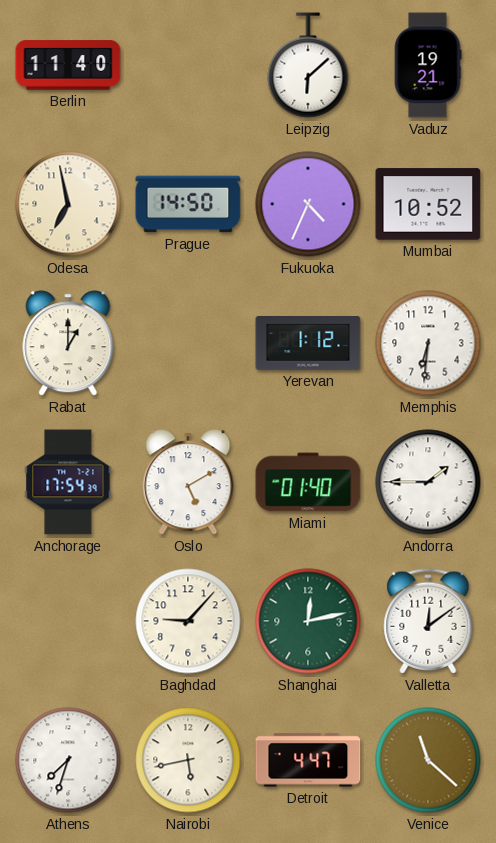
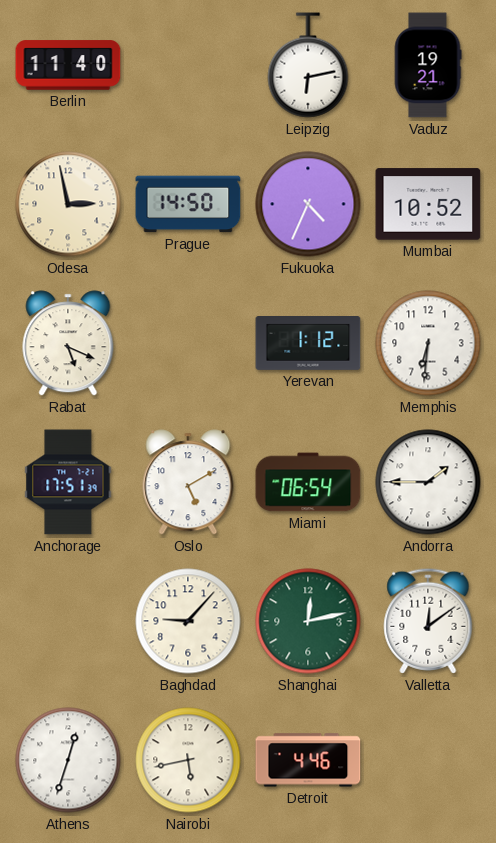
Leipzig: 6:08 -> 6:13 (308, 65)
Odesa: 6:58 -> 2:58 (68, 204)
Rabat: 1:00 -> 5:19 (68, 343)
Anchorage: 17:54 -> 17:51 (68, 482)
Miami: 01:40 -> 06:54 (308, 482)
Athens: 7:33 -> 12:33 (68, 760)
Detroit: 4:47 -> 4:46 (308, 760)
Venice: 11:22 -> none (428, 760)
